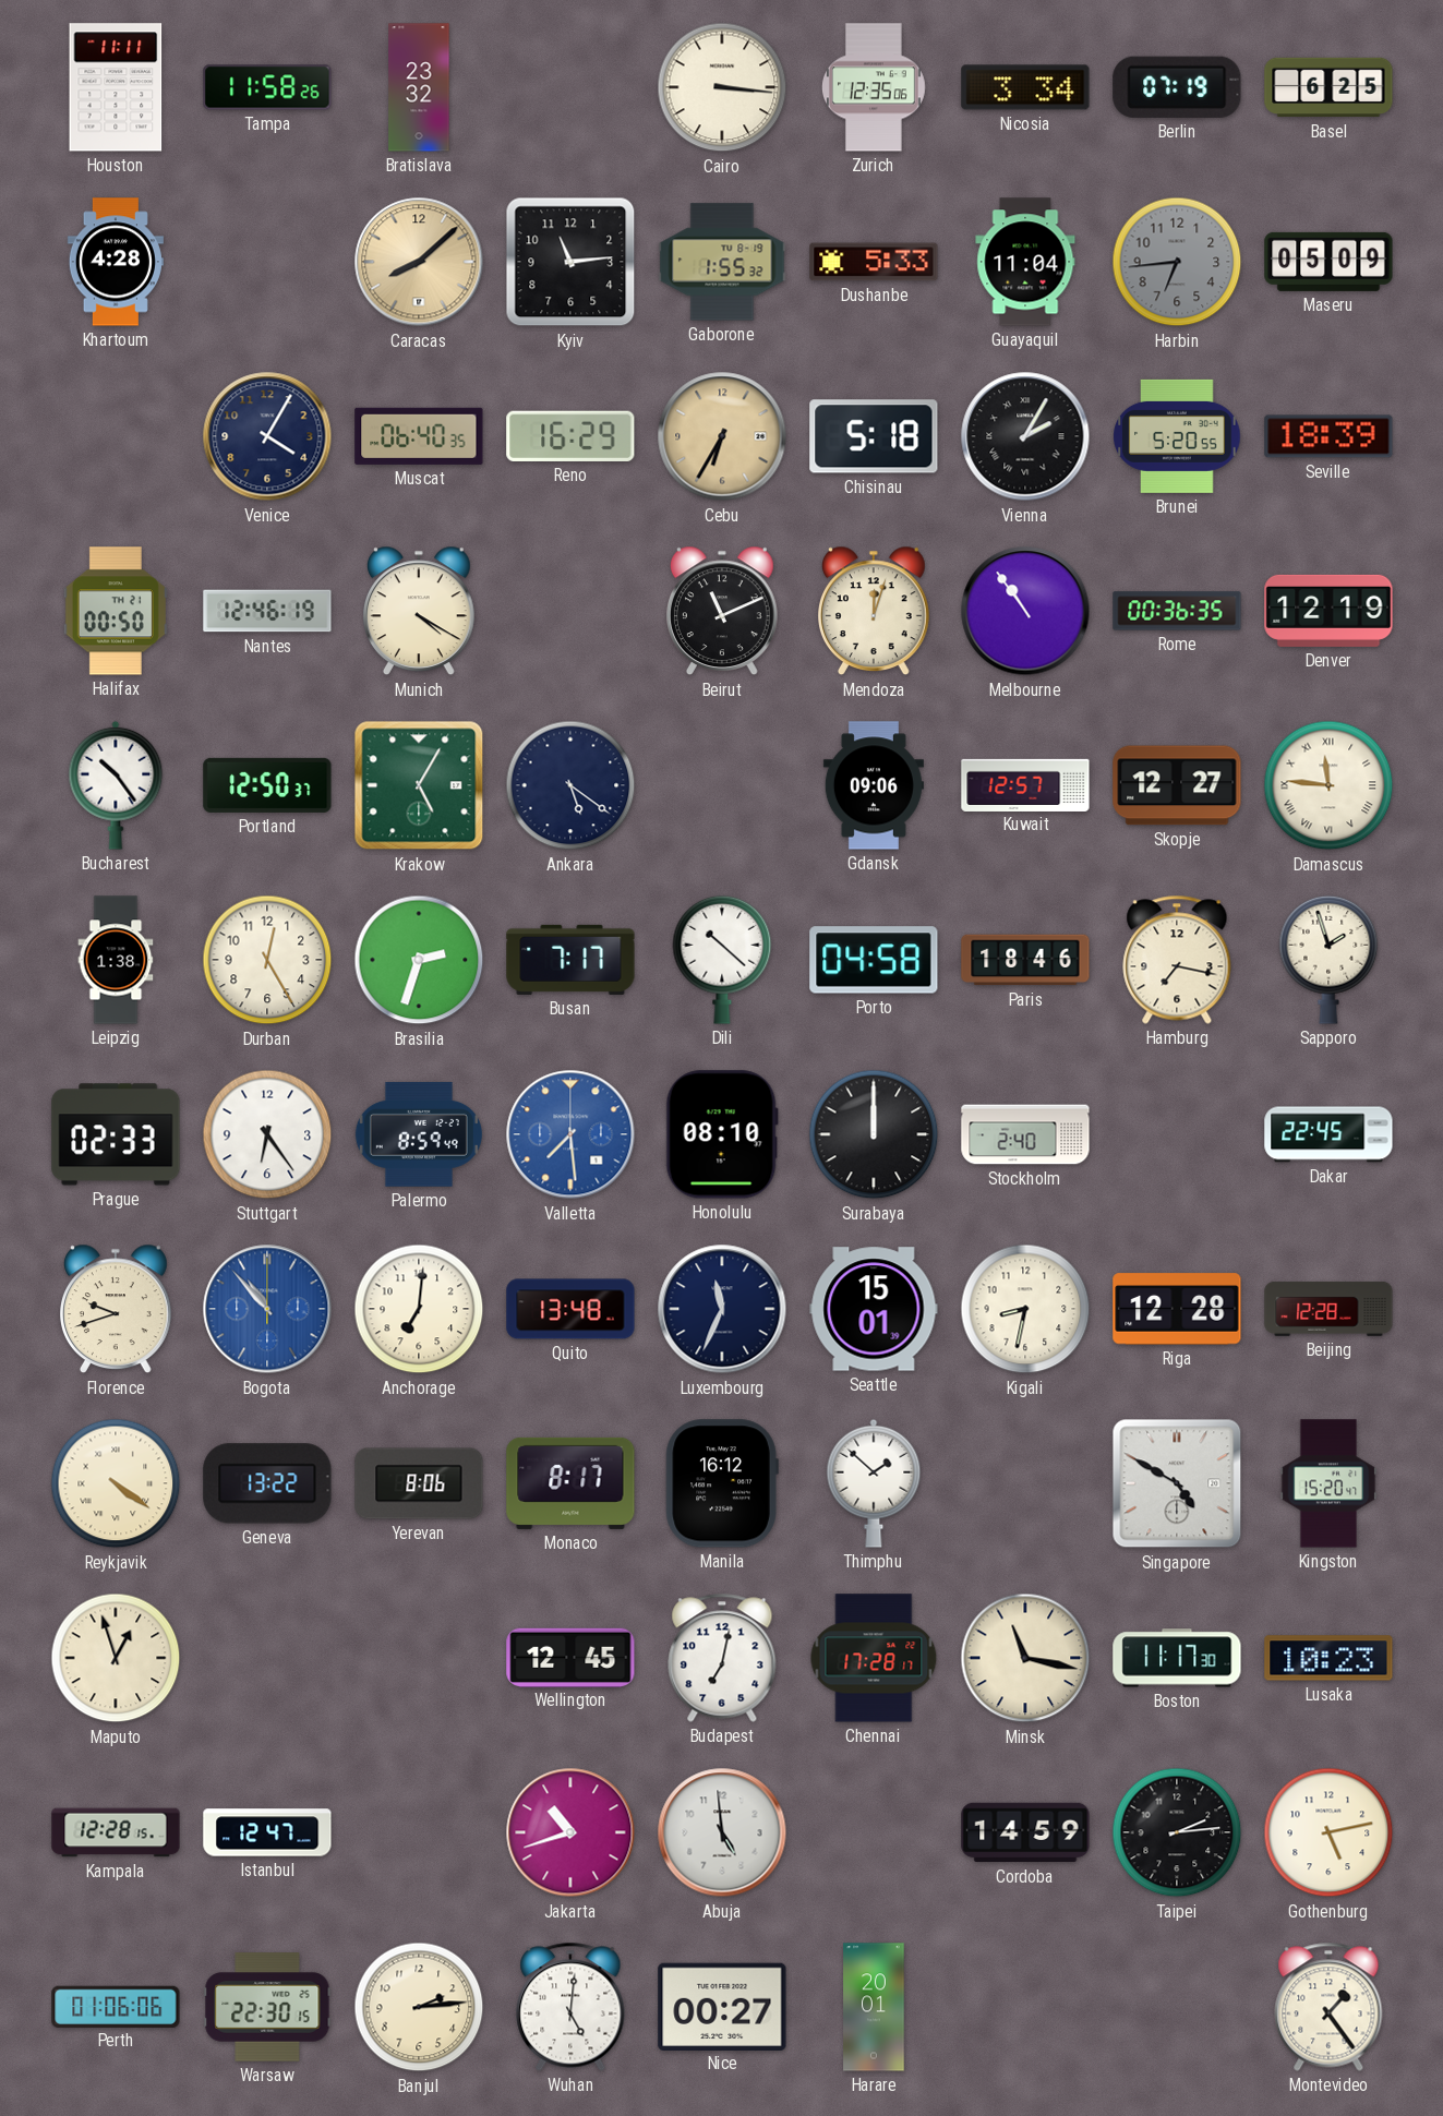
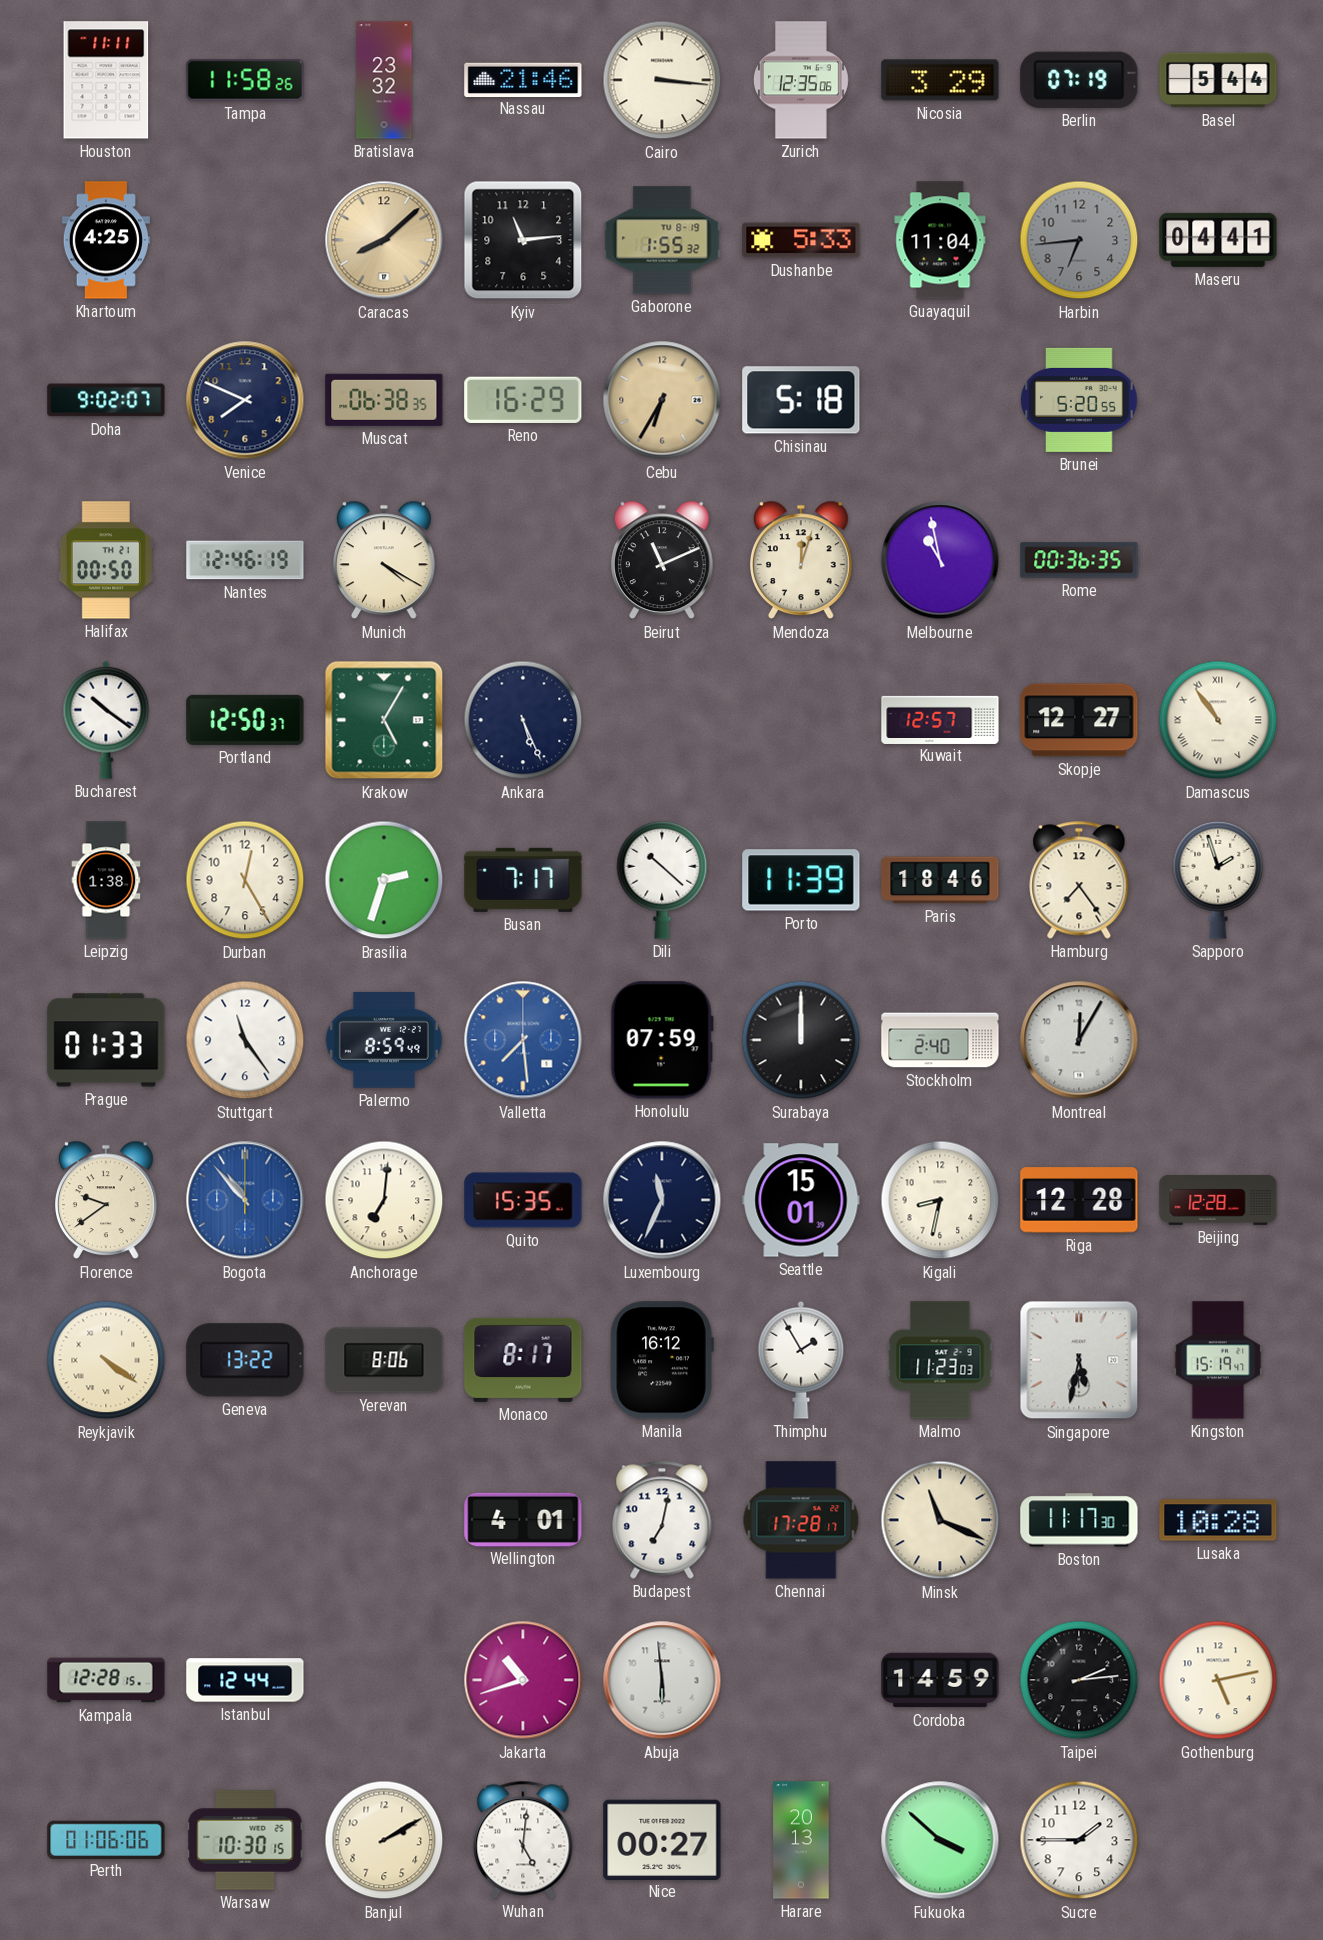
Nassau: none -> 21:46 (523, 79)
Nicosia: 3:34 -> 3:29 (940, 80)
Basel: 6:25 -> 5:44 (1218, 80)
Khartoum: 4:28 -> 4:25 (106, 240)
Maseru: 05:09 -> 04:41 (1218, 240)
Doha: none -> 9:02 (106, 400)
Venice: 4:05 -> 7:49 (245, 400)
Muscat: 06:40 -> 06:38 (384, 400)
Vienna: 2:05 -> none (1025, 436)
Seville: 18:39 -> none (1328, 436)
Melbourne: 10:54 -> 10:58 (940, 560)
Denver: 12:19 -> none (1328, 611)
Bucharest: 10:24 -> 10:21 (106, 720)
Ankara: 5:21 -> 5:26 (523, 720)
Gdansk: 09:06 -> none (874, 785)
Damascus: 11:46 -> 10:54 (1218, 720)
Porto: 04:58 -> 11:39 (801, 880)
Hamburg: 7:17 -> 7:24 (1079, 880)
Prague: 02:33 -> 01:33 (106, 1040)
Stuttgart: 6:24 -> 11:24 (245, 1040)
Honolulu: 08:10 -> 07:59 (662, 1040)
Montreal: none -> 12:05 (1079, 1040)
Dakar: 22:45 -> none (1328, 1134)
Florence: 9:42 -> 9:39 (107, 1200)
Quito: 13:48 -> 15:35 (523, 1200)
Thimphu: 1:52 -> 1:55 (801, 1360)
Malmo: none -> 11:23 (940, 1360)
Singapore: 4:50 -> 5:32 (1079, 1360)
Kingston: 15:20 -> 15:19 (1218, 1360)
Maputo: 12:57 -> none (116, 1658)
Wellington: 12:45 -> 4:01 (523, 1519)
Minsk: 11:17 -> 11:19 (940, 1520)
Lusaka: 10:23 -> 10:28 (1218, 1520)
Istanbul: 12:47 -> 12:44 (245, 1680)
Abuja: 4:59 -> 5:59 (662, 1680)
Warsaw: 22:30 -> 10:30 (245, 1840)
Banjul: 2:14 -> 2:10 (384, 1840)
Harare: 20:01 -> 20:13 (801, 1840)
Fukuoka: none -> 3:52 (940, 1840)
Sucre: none -> 1:45 (1079, 1840)
Montevideo: 1:24 -> none (1328, 2007)
